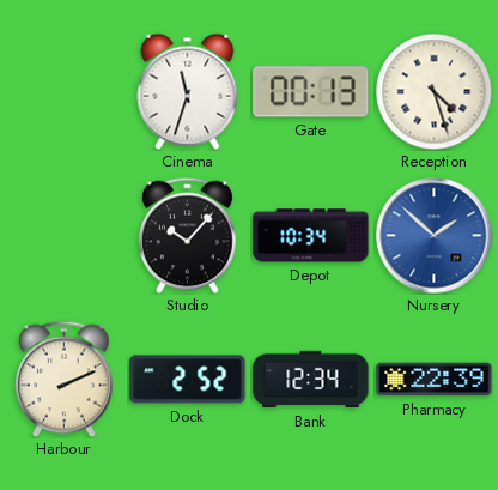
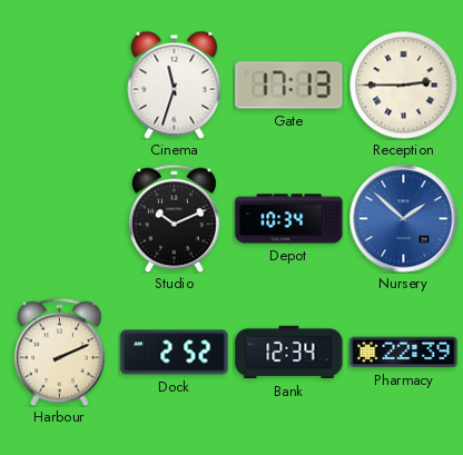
Gate: 00:13 -> 17:13 (289, 86)
Reception: 4:27 -> 2:45 (403, 85)
Studio: 10:07 -> 10:11 (175, 218)
